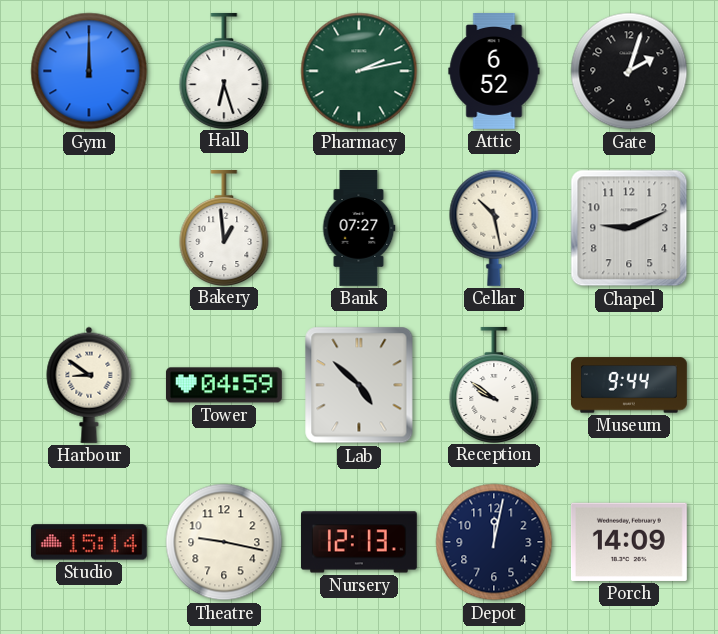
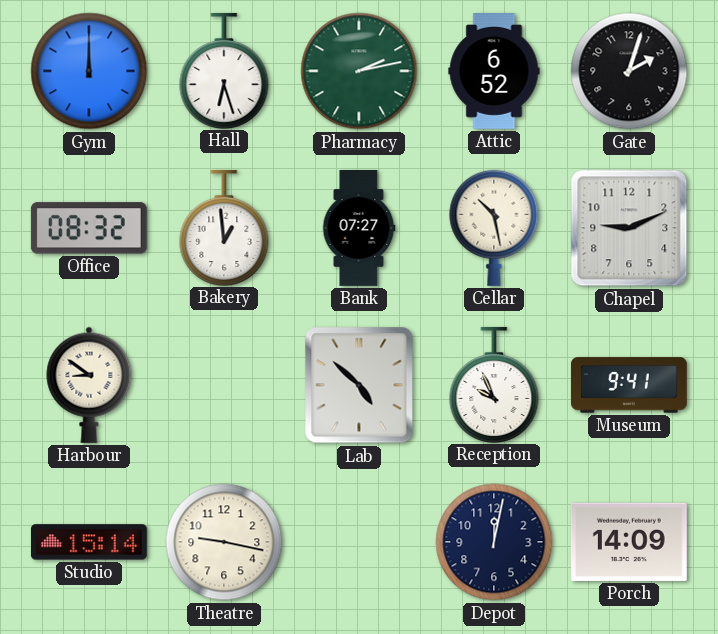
Office: none -> 08:32 (89, 228)
Tower: 04:59 -> none (224, 385)
Reception: 9:51 -> 9:56 (494, 384)
Museum: 9:44 -> 9:41 (629, 385)
Nursery: 12:13 -> none (359, 542)
